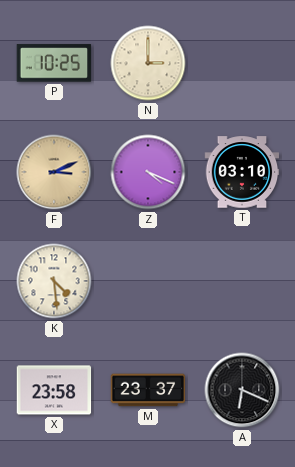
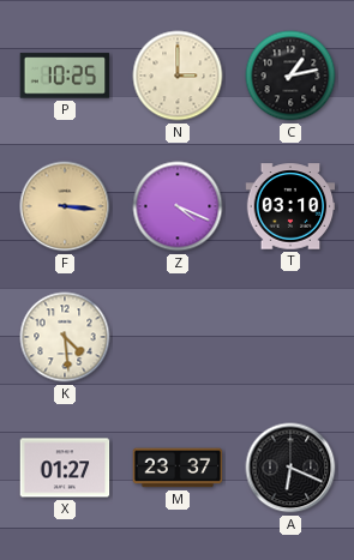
C: none -> 1:13 (290, 76)
F: 3:11 -> 3:16 (65, 206)
X: 23:58 -> 01:27 (65, 468)
